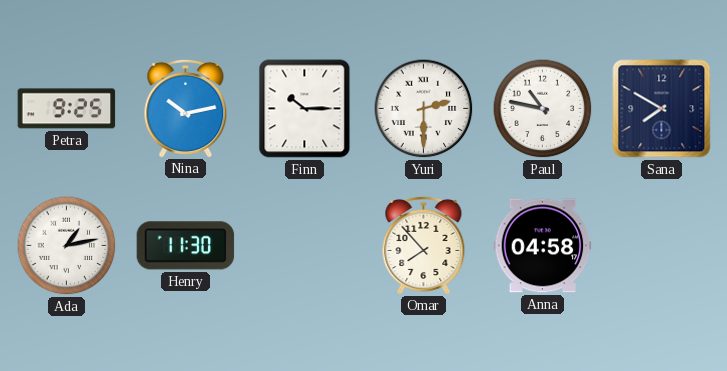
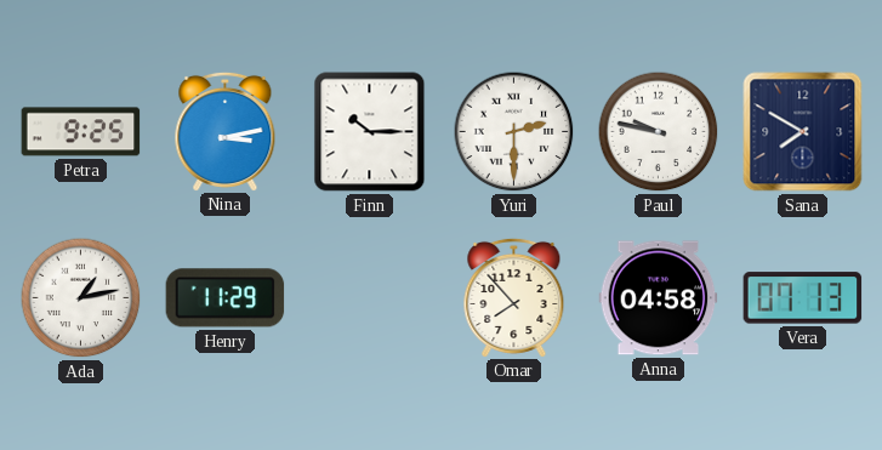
Nina: 10:13 -> 3:13 (226, 131)
Paul: 10:47 -> 9:47 (659, 132)
Henry: 11:30 -> 11:29 (226, 298)
Vera: none -> 07:13 (803, 298)
